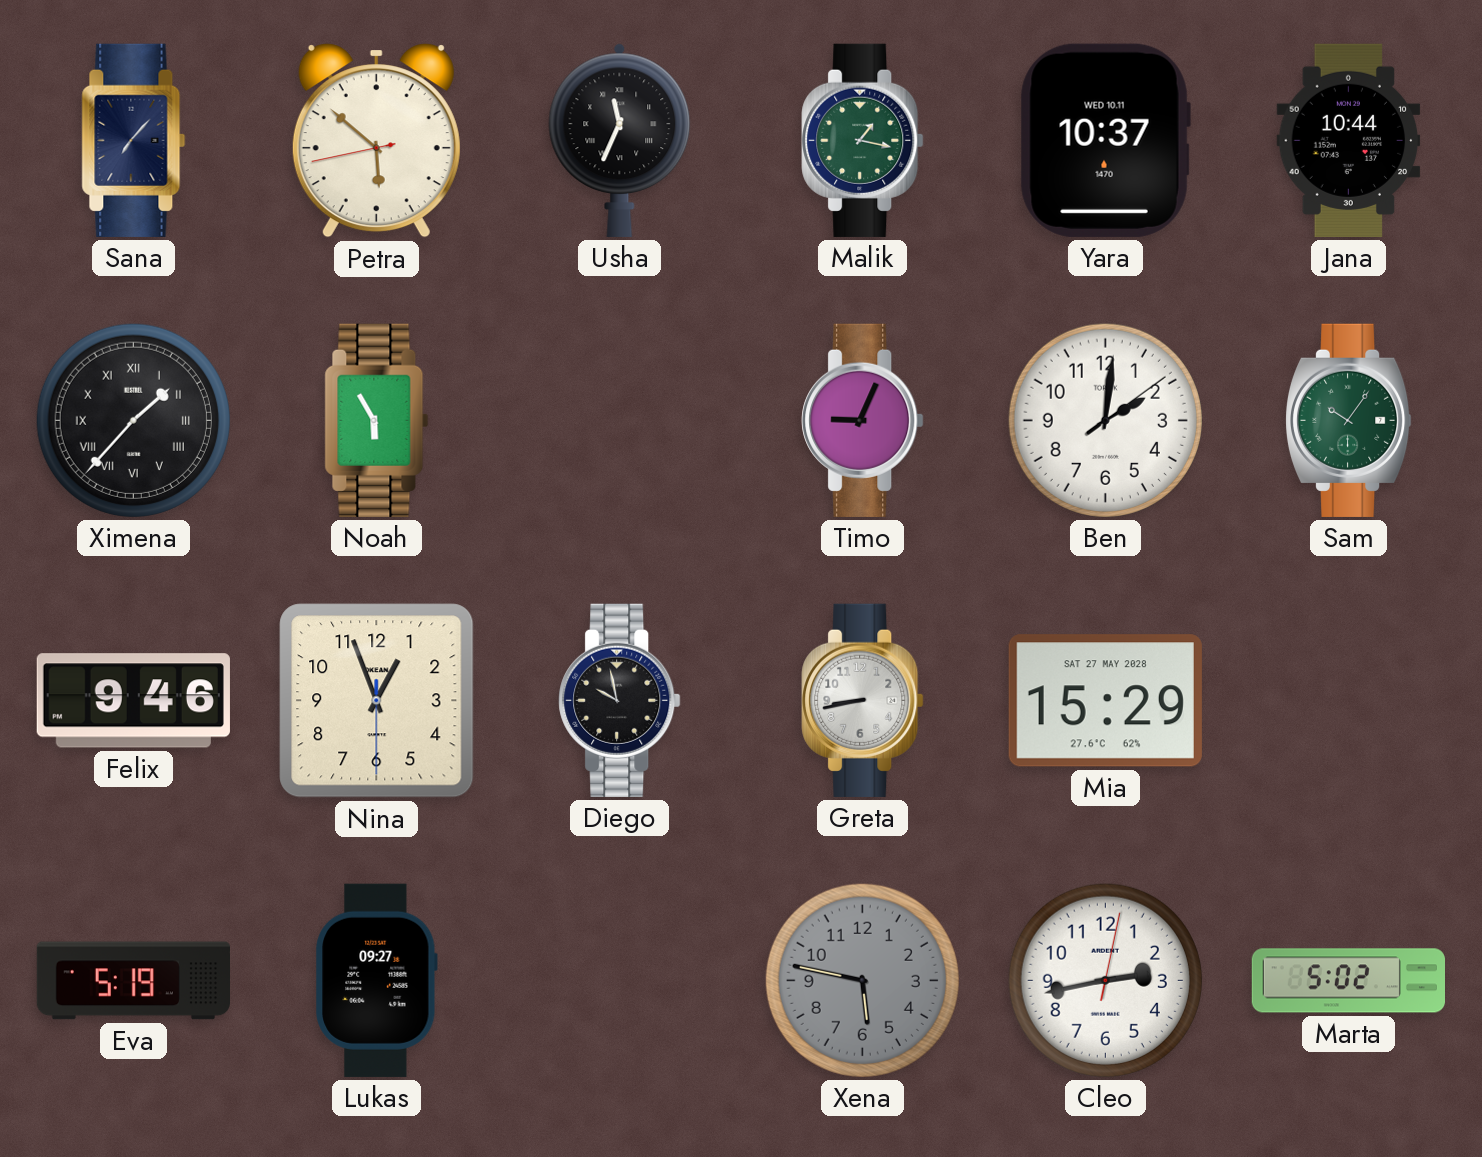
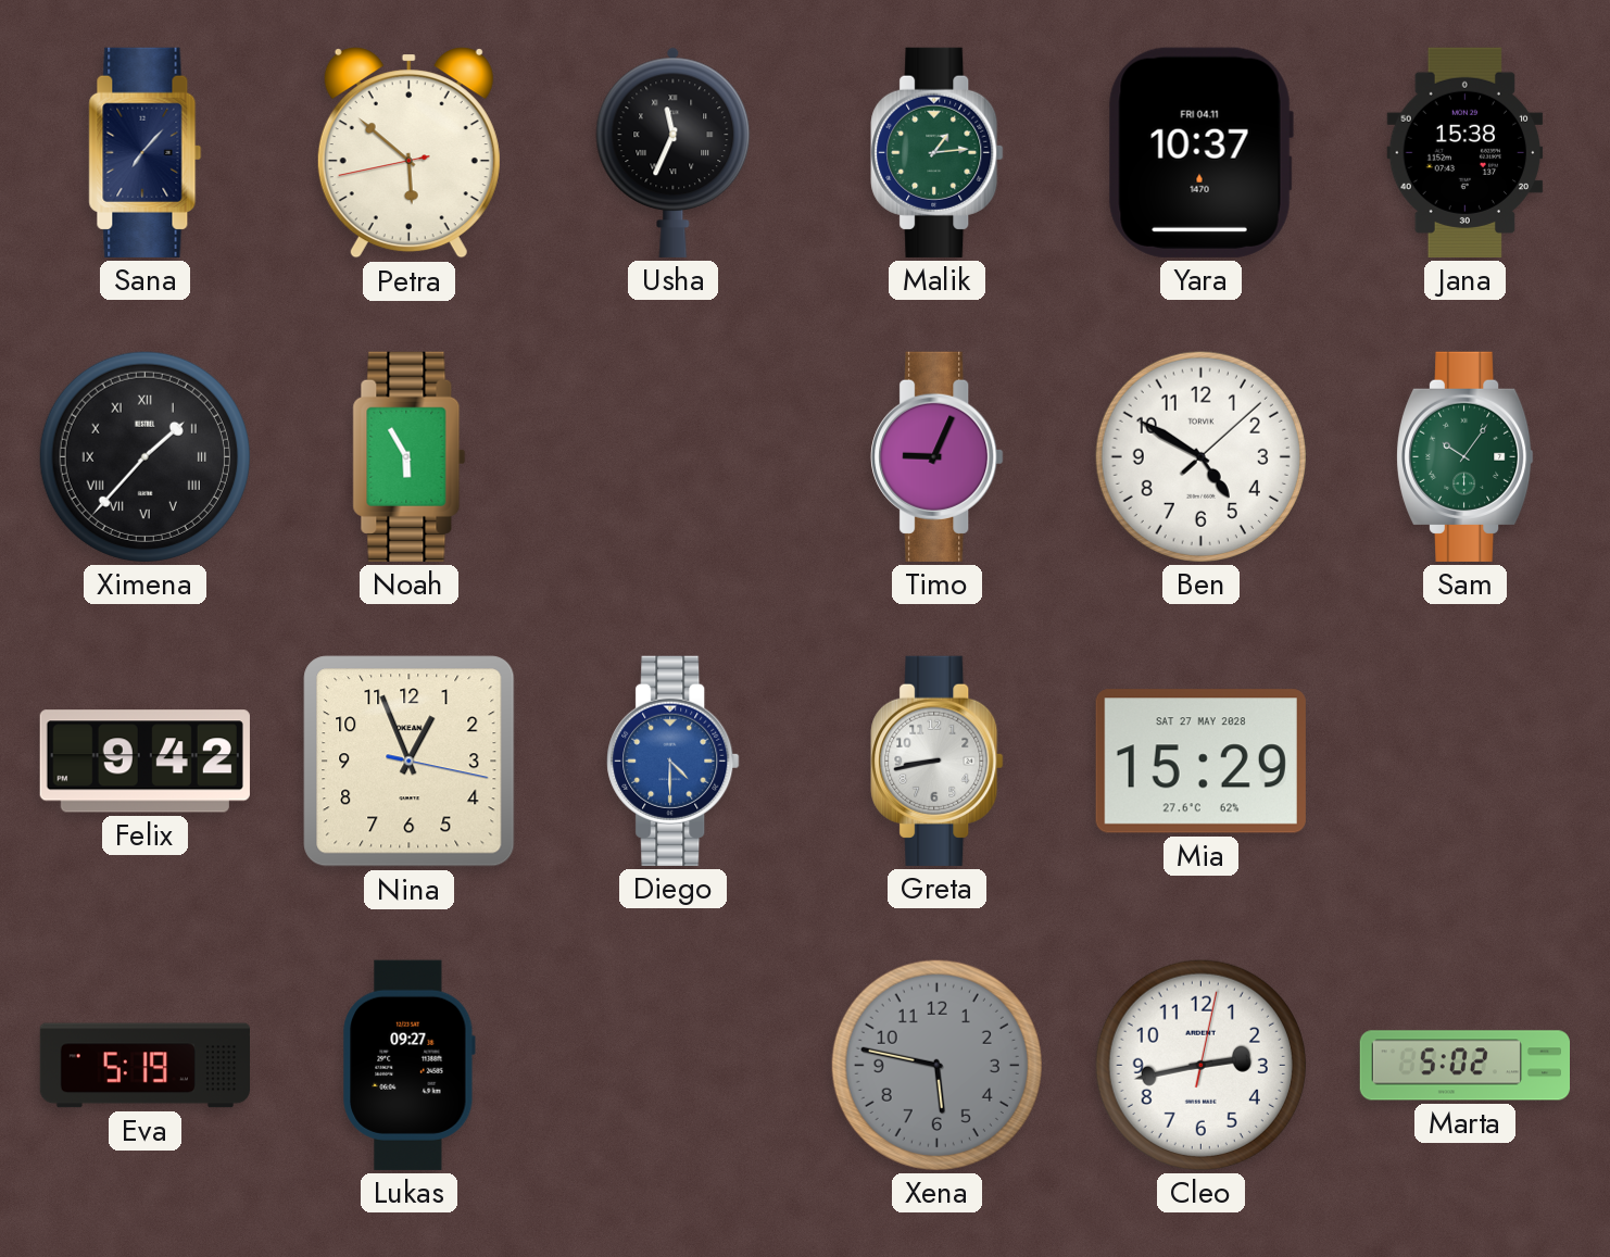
Malik: 1:17 -> 1:14 (938, 152)
Yara date: WED 10.11 -> FRI 04.11 (1200, 152)
Jana: 10:44 -> 15:38 (1466, 152)
Ben: 2:01 -> 4:50 (1200, 456)
Felix: 9:46 -> 9:42 (144, 762)
Nina: 12:56:30 -> 12:56:17 (410, 762)
Diego: 9:58 -> 4:30 (674, 761)
Diego dial: black -> blue (674, 761)
